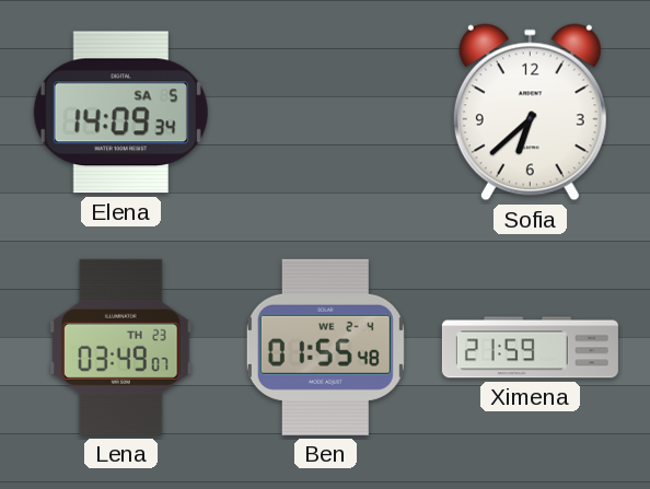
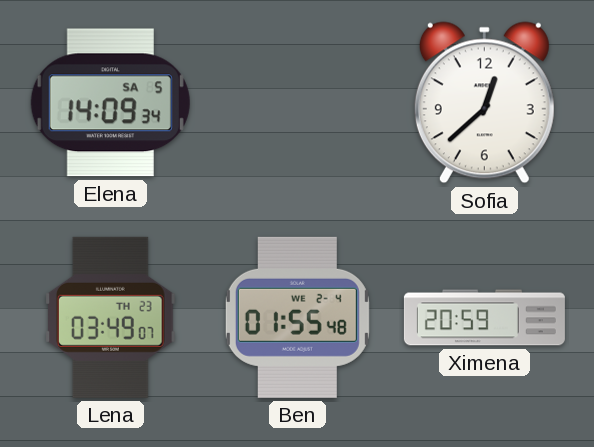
Sofia: 6:38 -> 12:38 (484, 103)
Ximena: 21:59 -> 20:59 (484, 318)
